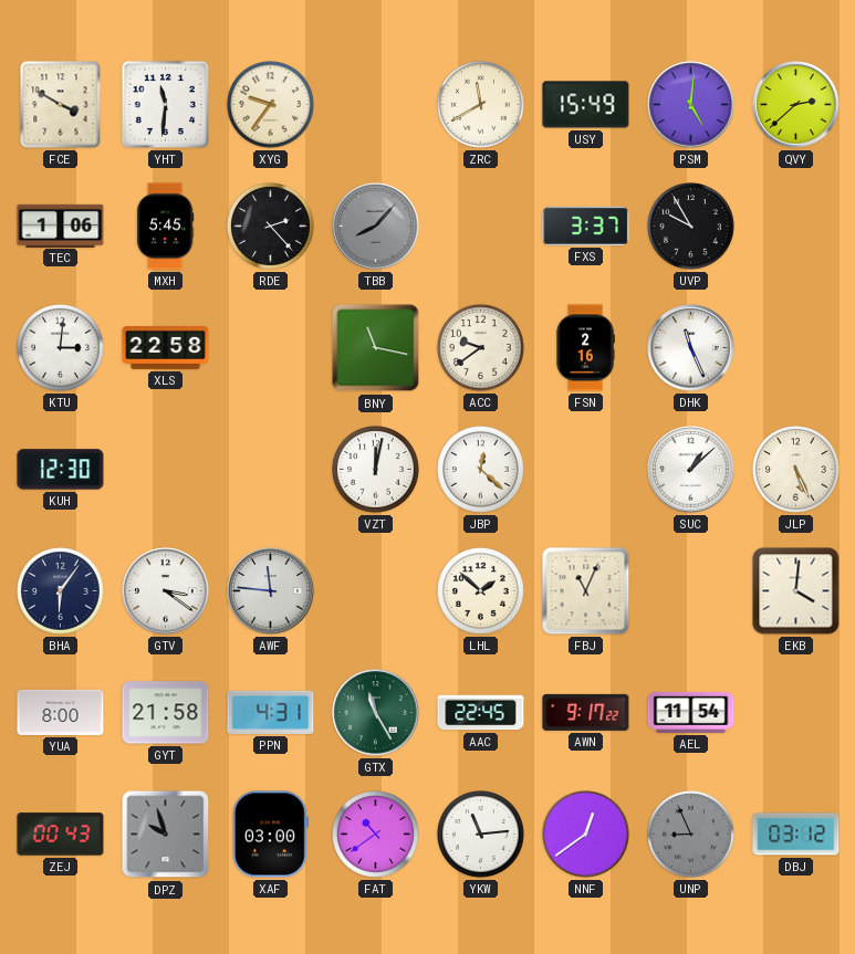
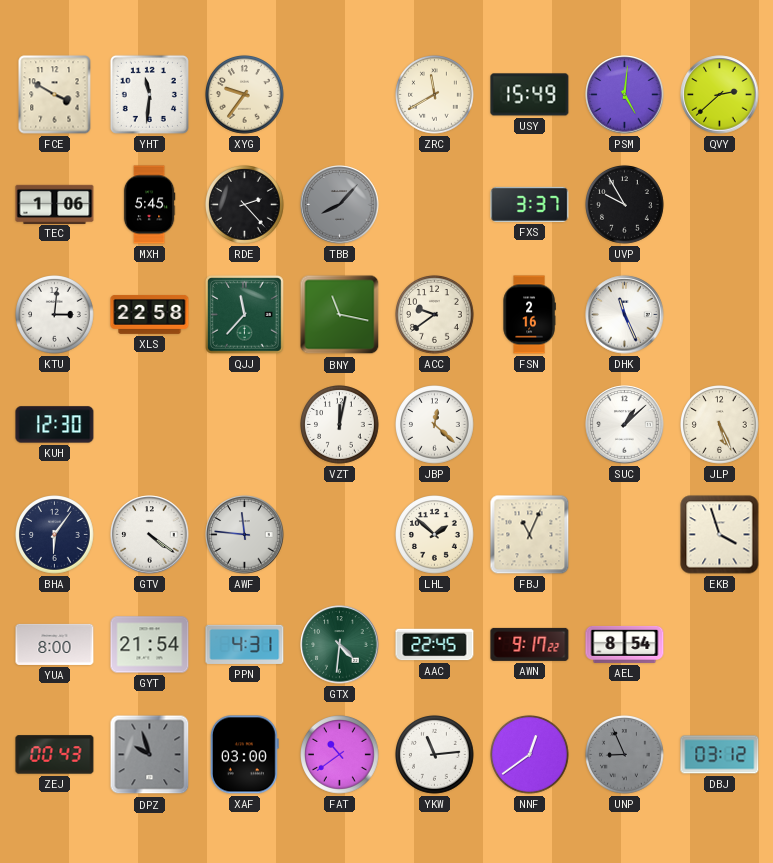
QJJ: none -> 11:37 (245, 315)
GTV: 3:21 -> 4:21 (150, 535)
EKB: 4:01 -> 3:57 (720, 535)
GYT: 21:58 -> 21:54 (150, 645)
GTX: 11:25 -> 4:31 (340, 645)
AEL: 11:54 -> 8:54 (625, 644)
